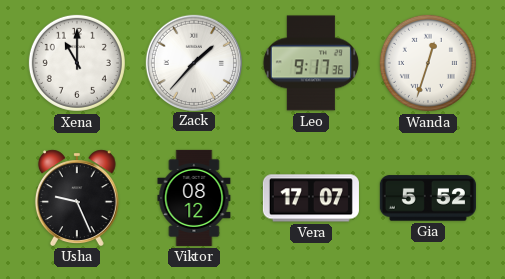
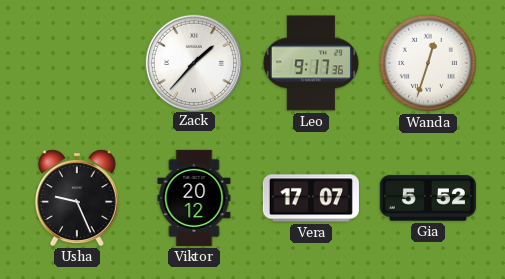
Xena: 11:00 -> none (77, 63)
Viktor: 08:12 -> 20:12 (194, 198)
